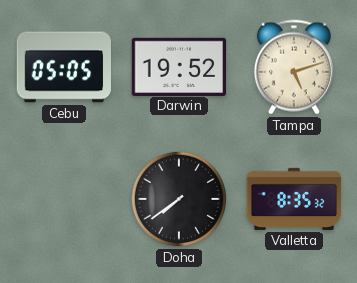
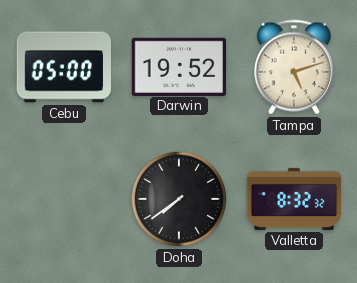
Cebu: 05:05 -> 05:00 (64, 67)
Valletta: 8:35 -> 8:32 (294, 199)
